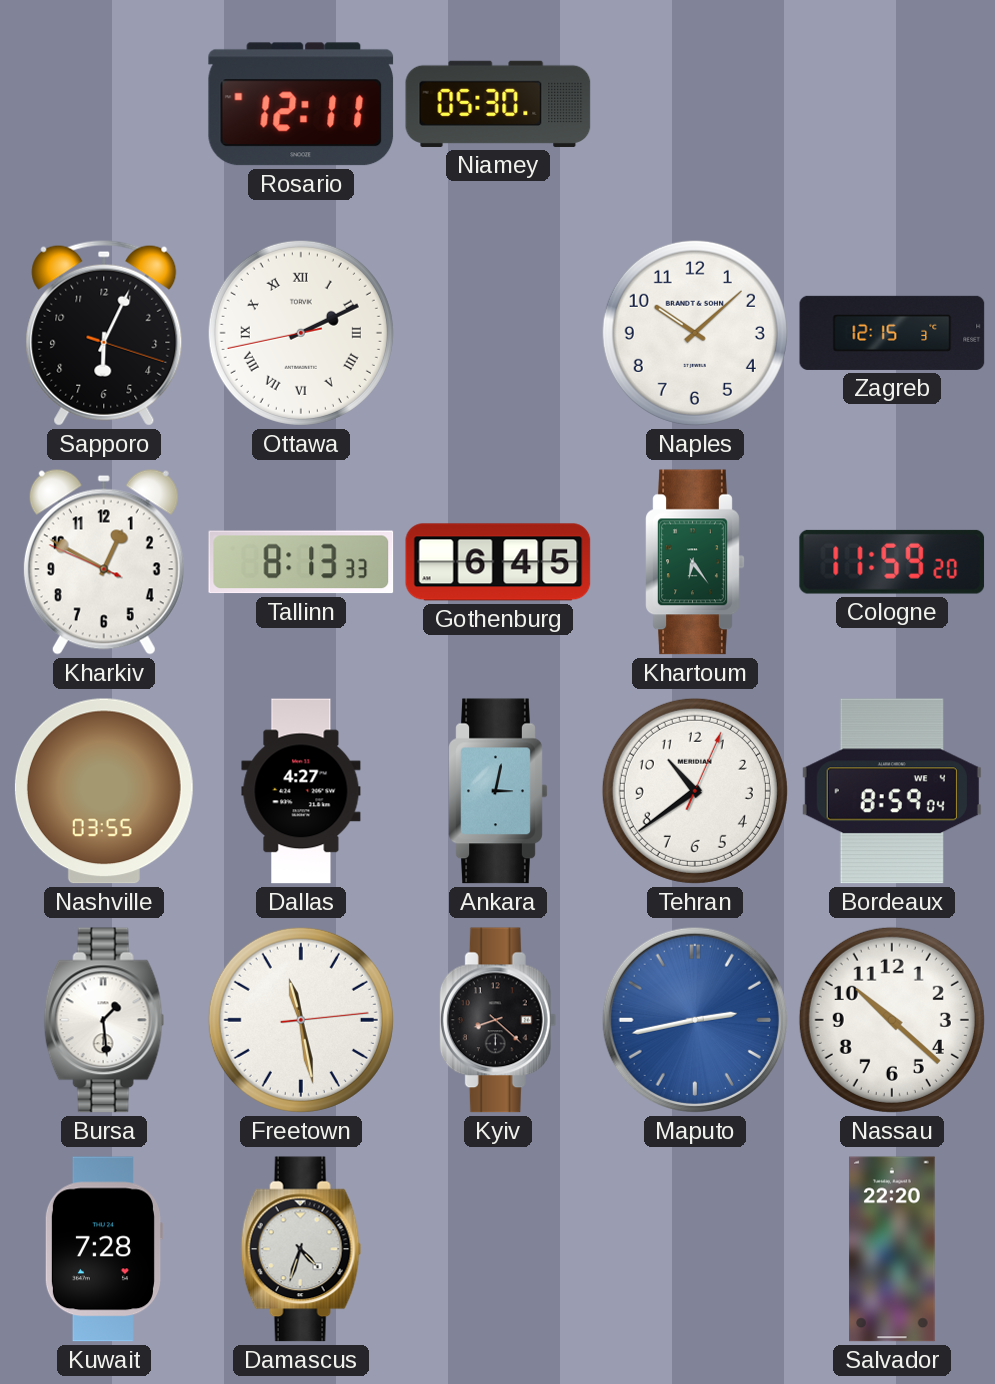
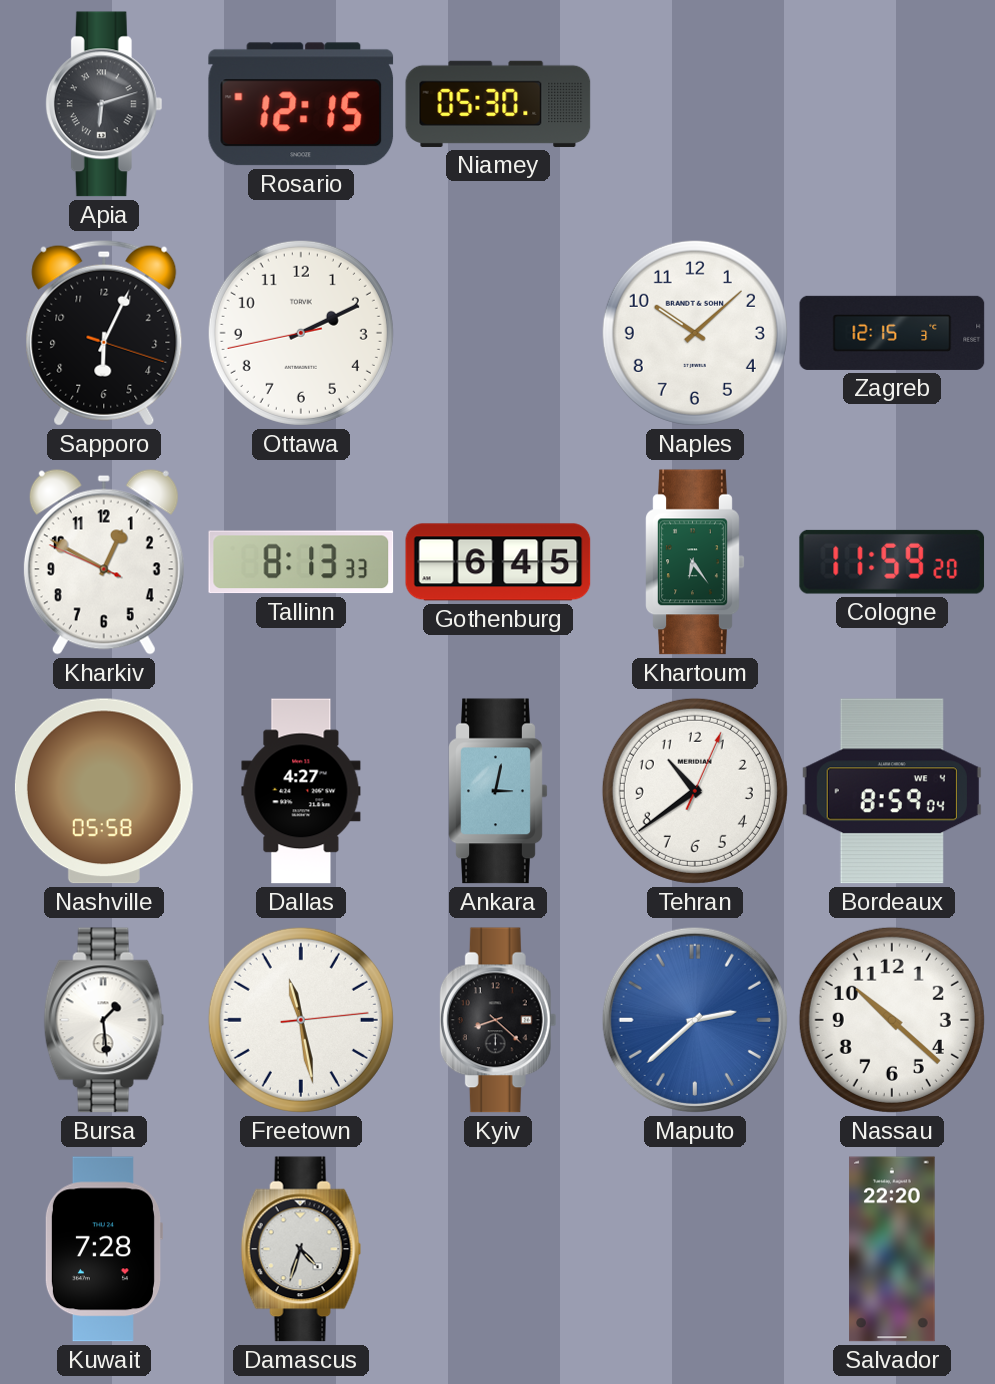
Apia: none -> 6:12 (104, 104)
Rosario: 12:11 -> 12:15 (301, 104)
Ottawa numerals: Roman -> Arabic (301, 333)
Nashville: 03:55 -> 05:58 (104, 791)
Maputo: 2:43 -> 2:38 (695, 1020)
